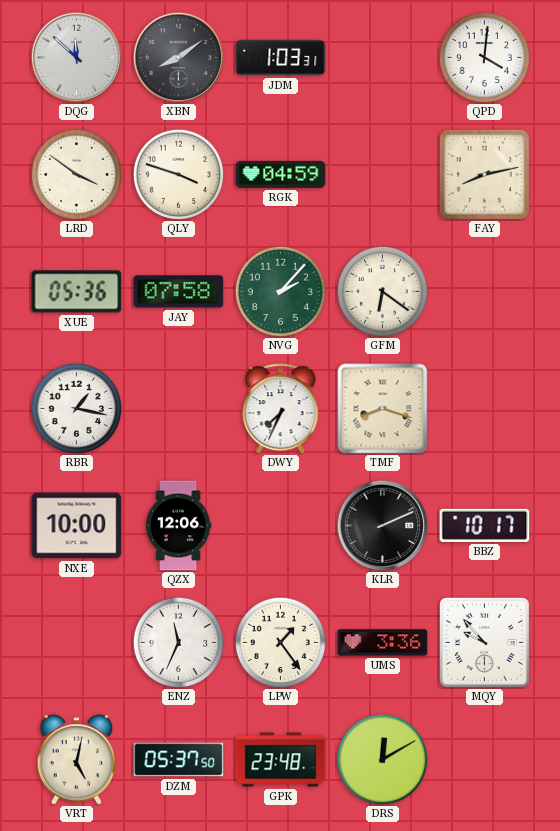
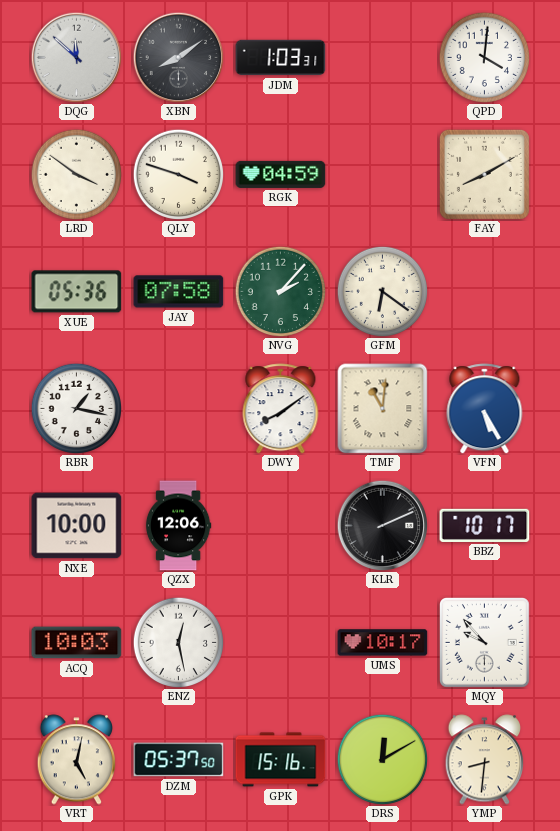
FAY: 8:13 -> 8:10 (484, 174)
DWY: 7:34 -> 8:09 (281, 409)
TMF: 8:18 -> 11:01 (383, 409)
VFN: none -> 5:25 (485, 409)
ACQ: none -> 10:03 (77, 643)
ENZ: 11:34 -> 12:28 (178, 642)
LPW: 1:24 -> none (280, 642)
UMS: 3:36 -> 10:17 (383, 643)
GPK: 23:48 -> 15:16 (281, 760)
YMP: none -> 8:31 (485, 760)
